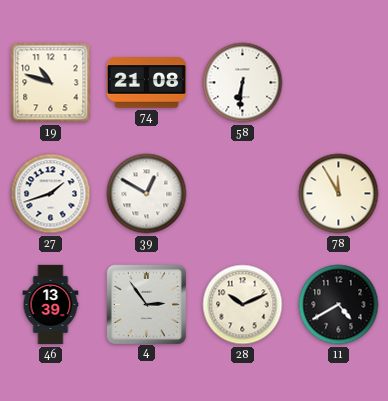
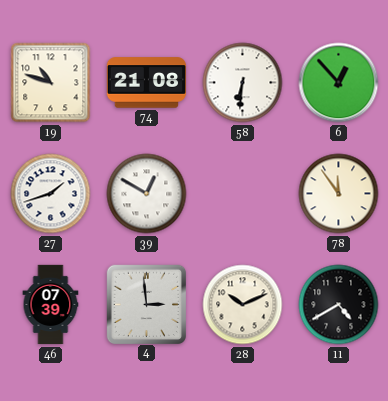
6: none -> 12:53 (339, 83)
78: 11:55 -> 11:54 (339, 194)
46: 13:39 -> 07:39 (51, 305)
4: 2:54 -> 2:59 (146, 304)
